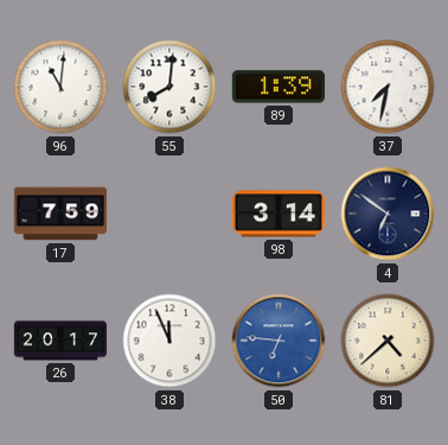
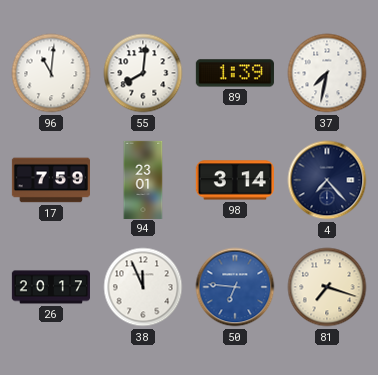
94: none -> 23:01 (143, 179)
4: 6:51 -> 7:23 (327, 180)
81: 4:38 -> 7:18 (327, 287)
